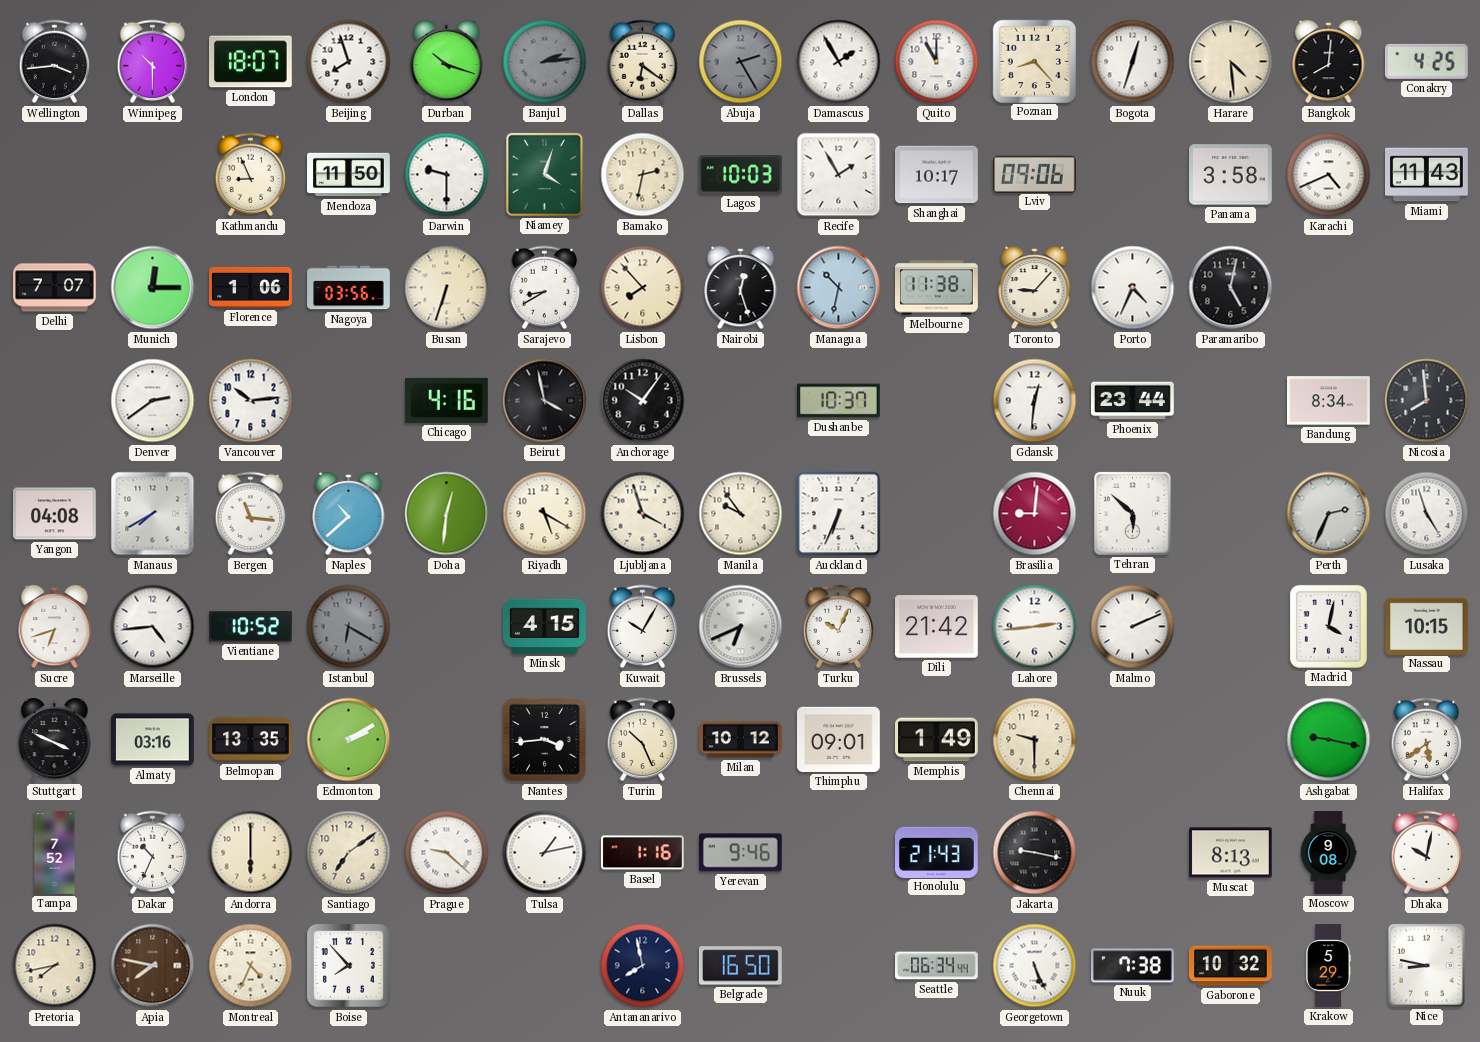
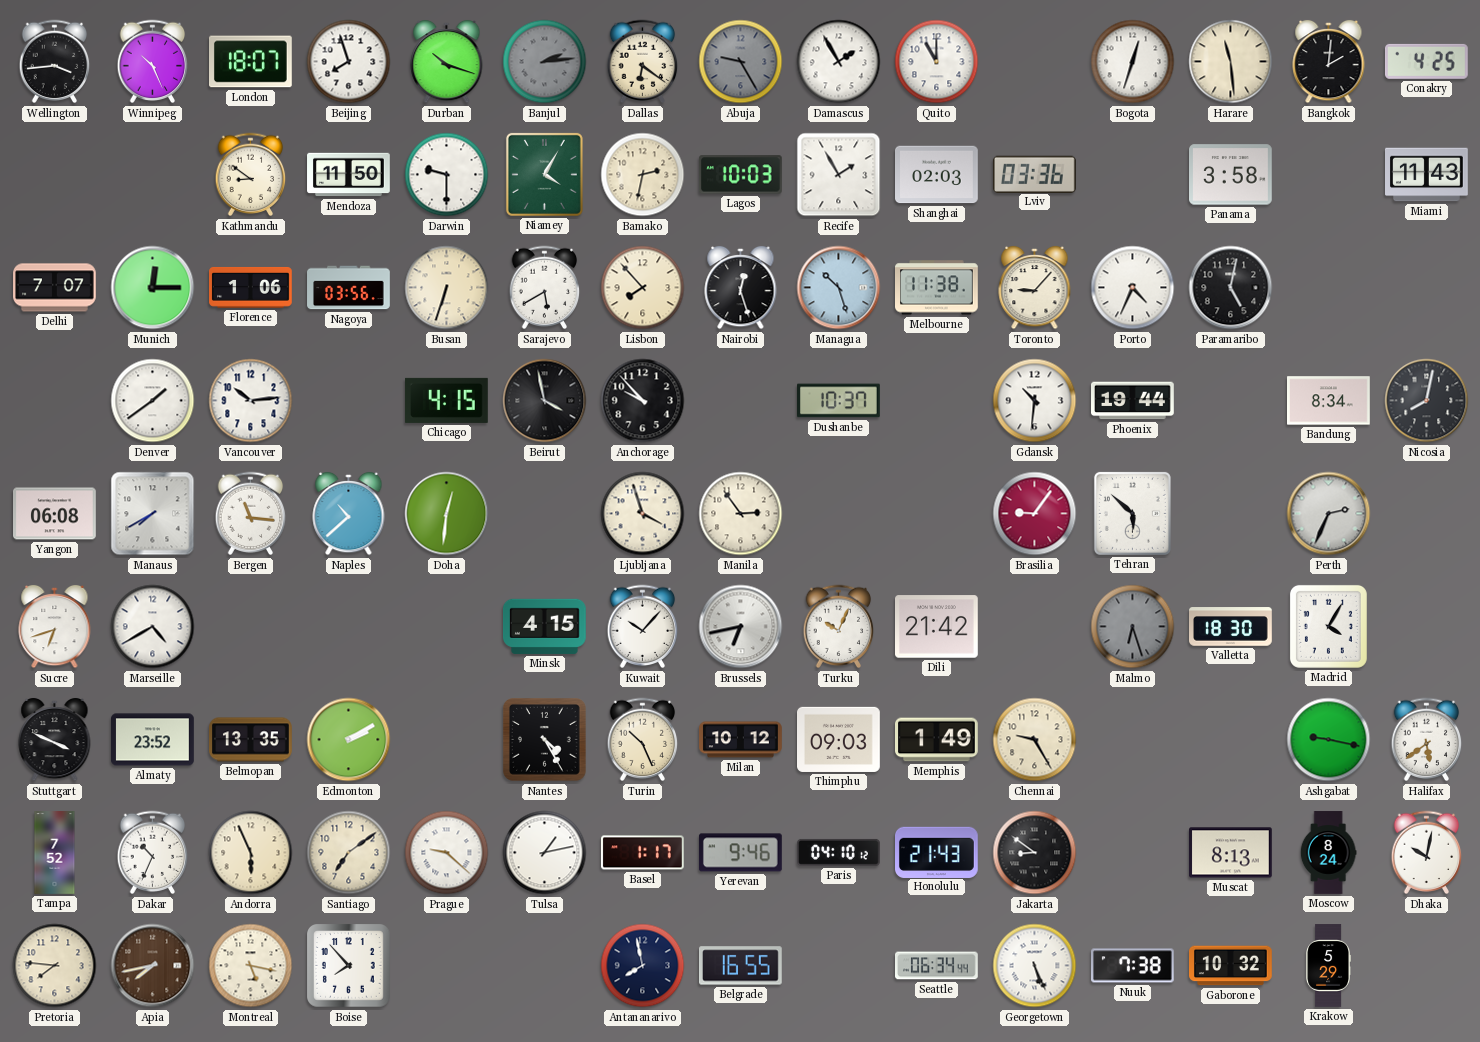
Winnipeg: 10:30 -> 10:26 (153, 62)
Abuja: 2:25 -> 9:25 (741, 62)
Poznan: 8:23 -> none (1034, 61)
Harare: 4:29 -> 11:29 (1231, 62)
Bangkok: 8:01 -> 2:01 (1329, 62)
Kathmandu: 8:56 -> 8:51 (251, 175)
Niamey: 4:03 -> 4:05 (544, 174)
Shanghai: 10:17 -> 02:03 (937, 175)
Lviv: 09:06 -> 03:36 (1034, 174)
Karachi: 4:41 -> none (1329, 175)
Sarajevo: 8:40 -> 5:40 (545, 288)
Managua: 10:32 -> 10:27 (839, 288)
Denver: 2:39 -> 1:39 (153, 401)
Chicago: 4:16 -> 4:15 (447, 400)
Anchorage: 10:06 -> 9:53 (643, 401)
Gdansk: 12:31 -> 10:31 (1035, 401)
Phoenix: 23:44 -> 19:44 (1133, 401)
Nicosia: 7:59 -> 8:02 (1427, 401)
Yangon: 04:08 -> 06:08 (55, 514)
Riyadh: 5:20 -> none (545, 514)
Manila: 9:54 -> 2:54 (741, 514)
Auckland: 6:34 -> none (839, 514)
Brasilia: 9:01 -> 9:06 (1035, 514)
Lusaka: 4:57 -> none (1427, 514)
Marseille: 4:44 -> 4:40 (153, 627)
Vientiane: 10:52 -> none (251, 627)
Istanbul: 6:20 -> none (349, 627)
Kuwait: 10:05 -> 10:07 (643, 627)
Brussels: 6:41 -> 6:43 (741, 627)
Lahore: 2:44 -> none (1035, 627)
Malmo: 2:11 -> 6:27 (1133, 627)
Malmo dial: white -> grey (1133, 627)
Valletta: none -> 18:30 (1231, 627)
Madrid: 4:02 -> 4:05 (1328, 626)
Nassau: 10:15 -> none (1427, 626)
Almaty: 03:16 -> 23:52 (153, 740)
Nantes: 3:44 -> 4:25 (545, 740)
Thimphu: 09:01 -> 09:03 (839, 739)
Chennai: 9:30 -> 9:25 (1035, 740)
Andorra: 6:00 -> 5:56 (251, 853)
Basel: 1:16 -> 1:17 (643, 853)
Paris: none -> 04:10 (839, 852)
Jakarta: 9:17 -> 8:51 (1035, 853)
Moscow: 9:08 -> 8:24 (1328, 853)
Pretoria: 7:43 -> 7:46 (55, 966)
Apia: 7:47 -> 7:43 (153, 966)
Montreal: 4:34 -> 5:17 (251, 966)
Belgrade: 16:50 -> 16:55 (741, 966)
Nice: 8:47 -> none (1426, 965)
